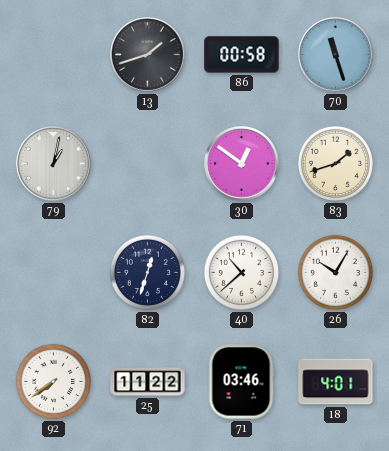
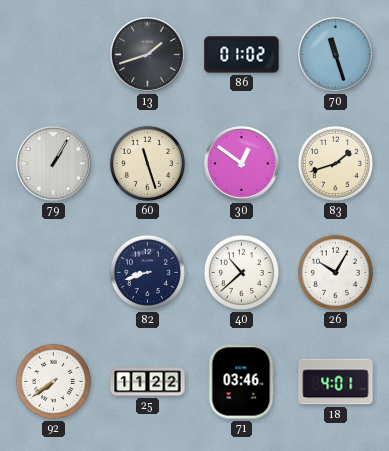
86: 00:58 -> 01:02 (242, 55)
79: 1:02 -> 1:05 (54, 164)
60: none -> 11:27 (147, 163)
82: 12:33 -> 8:42 (147, 272)
